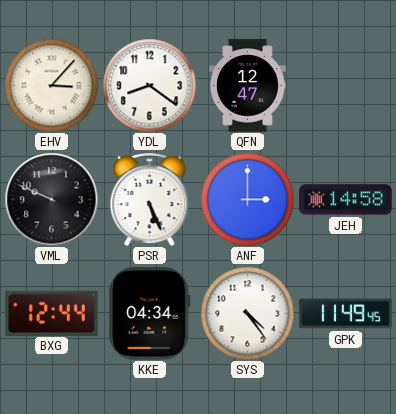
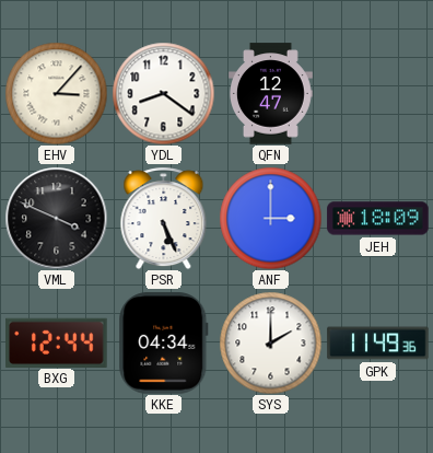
VML: 9:49 -> 3:49 (56, 218)
JEH: 14:58 -> 18:09 (378, 219)
SYS: 4:24 -> 2:00 (270, 342)
GPK: 11:49:45 -> 11:49:36 (378, 344)
